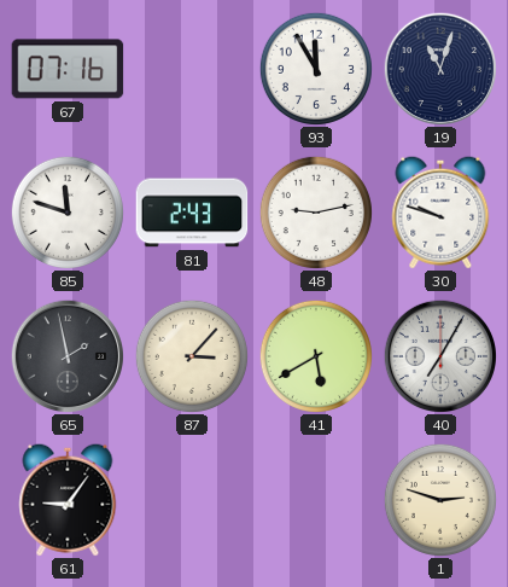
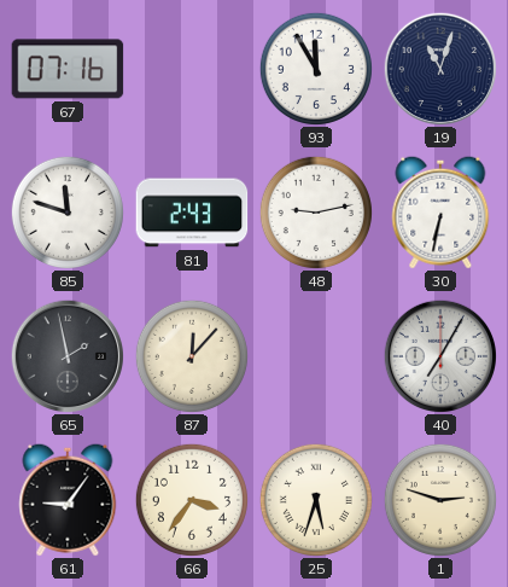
30: 9:48 -> 6:32 (440, 213)
87: 3:07 -> 12:07 (192, 356)
41: 5:40 -> none (316, 356)
66: none -> 3:36 (192, 500)
25: none -> 5:33 (316, 500)
